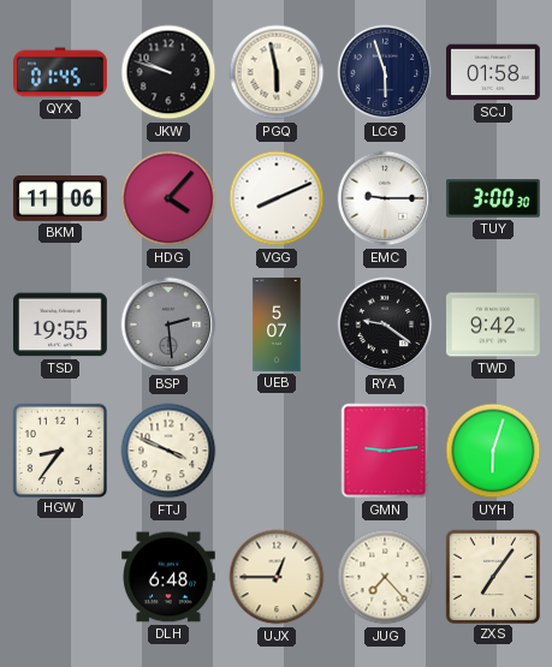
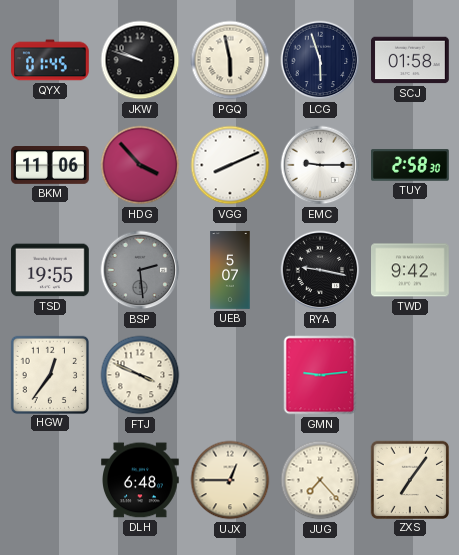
HDG: 4:07 -> 3:53 (140, 165)
TUY: 3:00 -> 2:58 (411, 165)
RYA: 9:21 -> 9:17 (320, 270)
HGW: 8:36 -> 12:36 (49, 374)
UYH: 6:03 -> none (493, 451)
